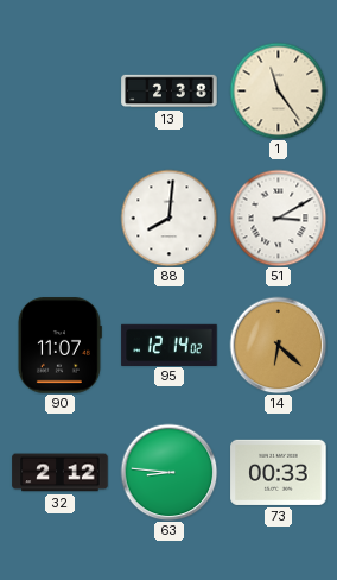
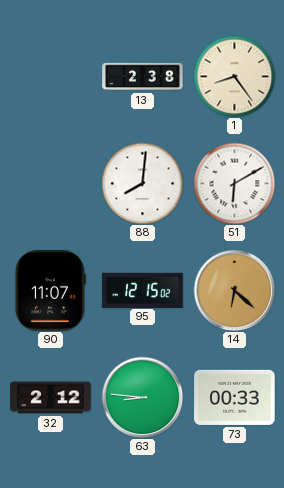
1: 11:24 -> 8:24 (234, 76)
51: 3:10 -> 6:10 (234, 183)
95: 12:14 -> 12:15 (143, 290)
